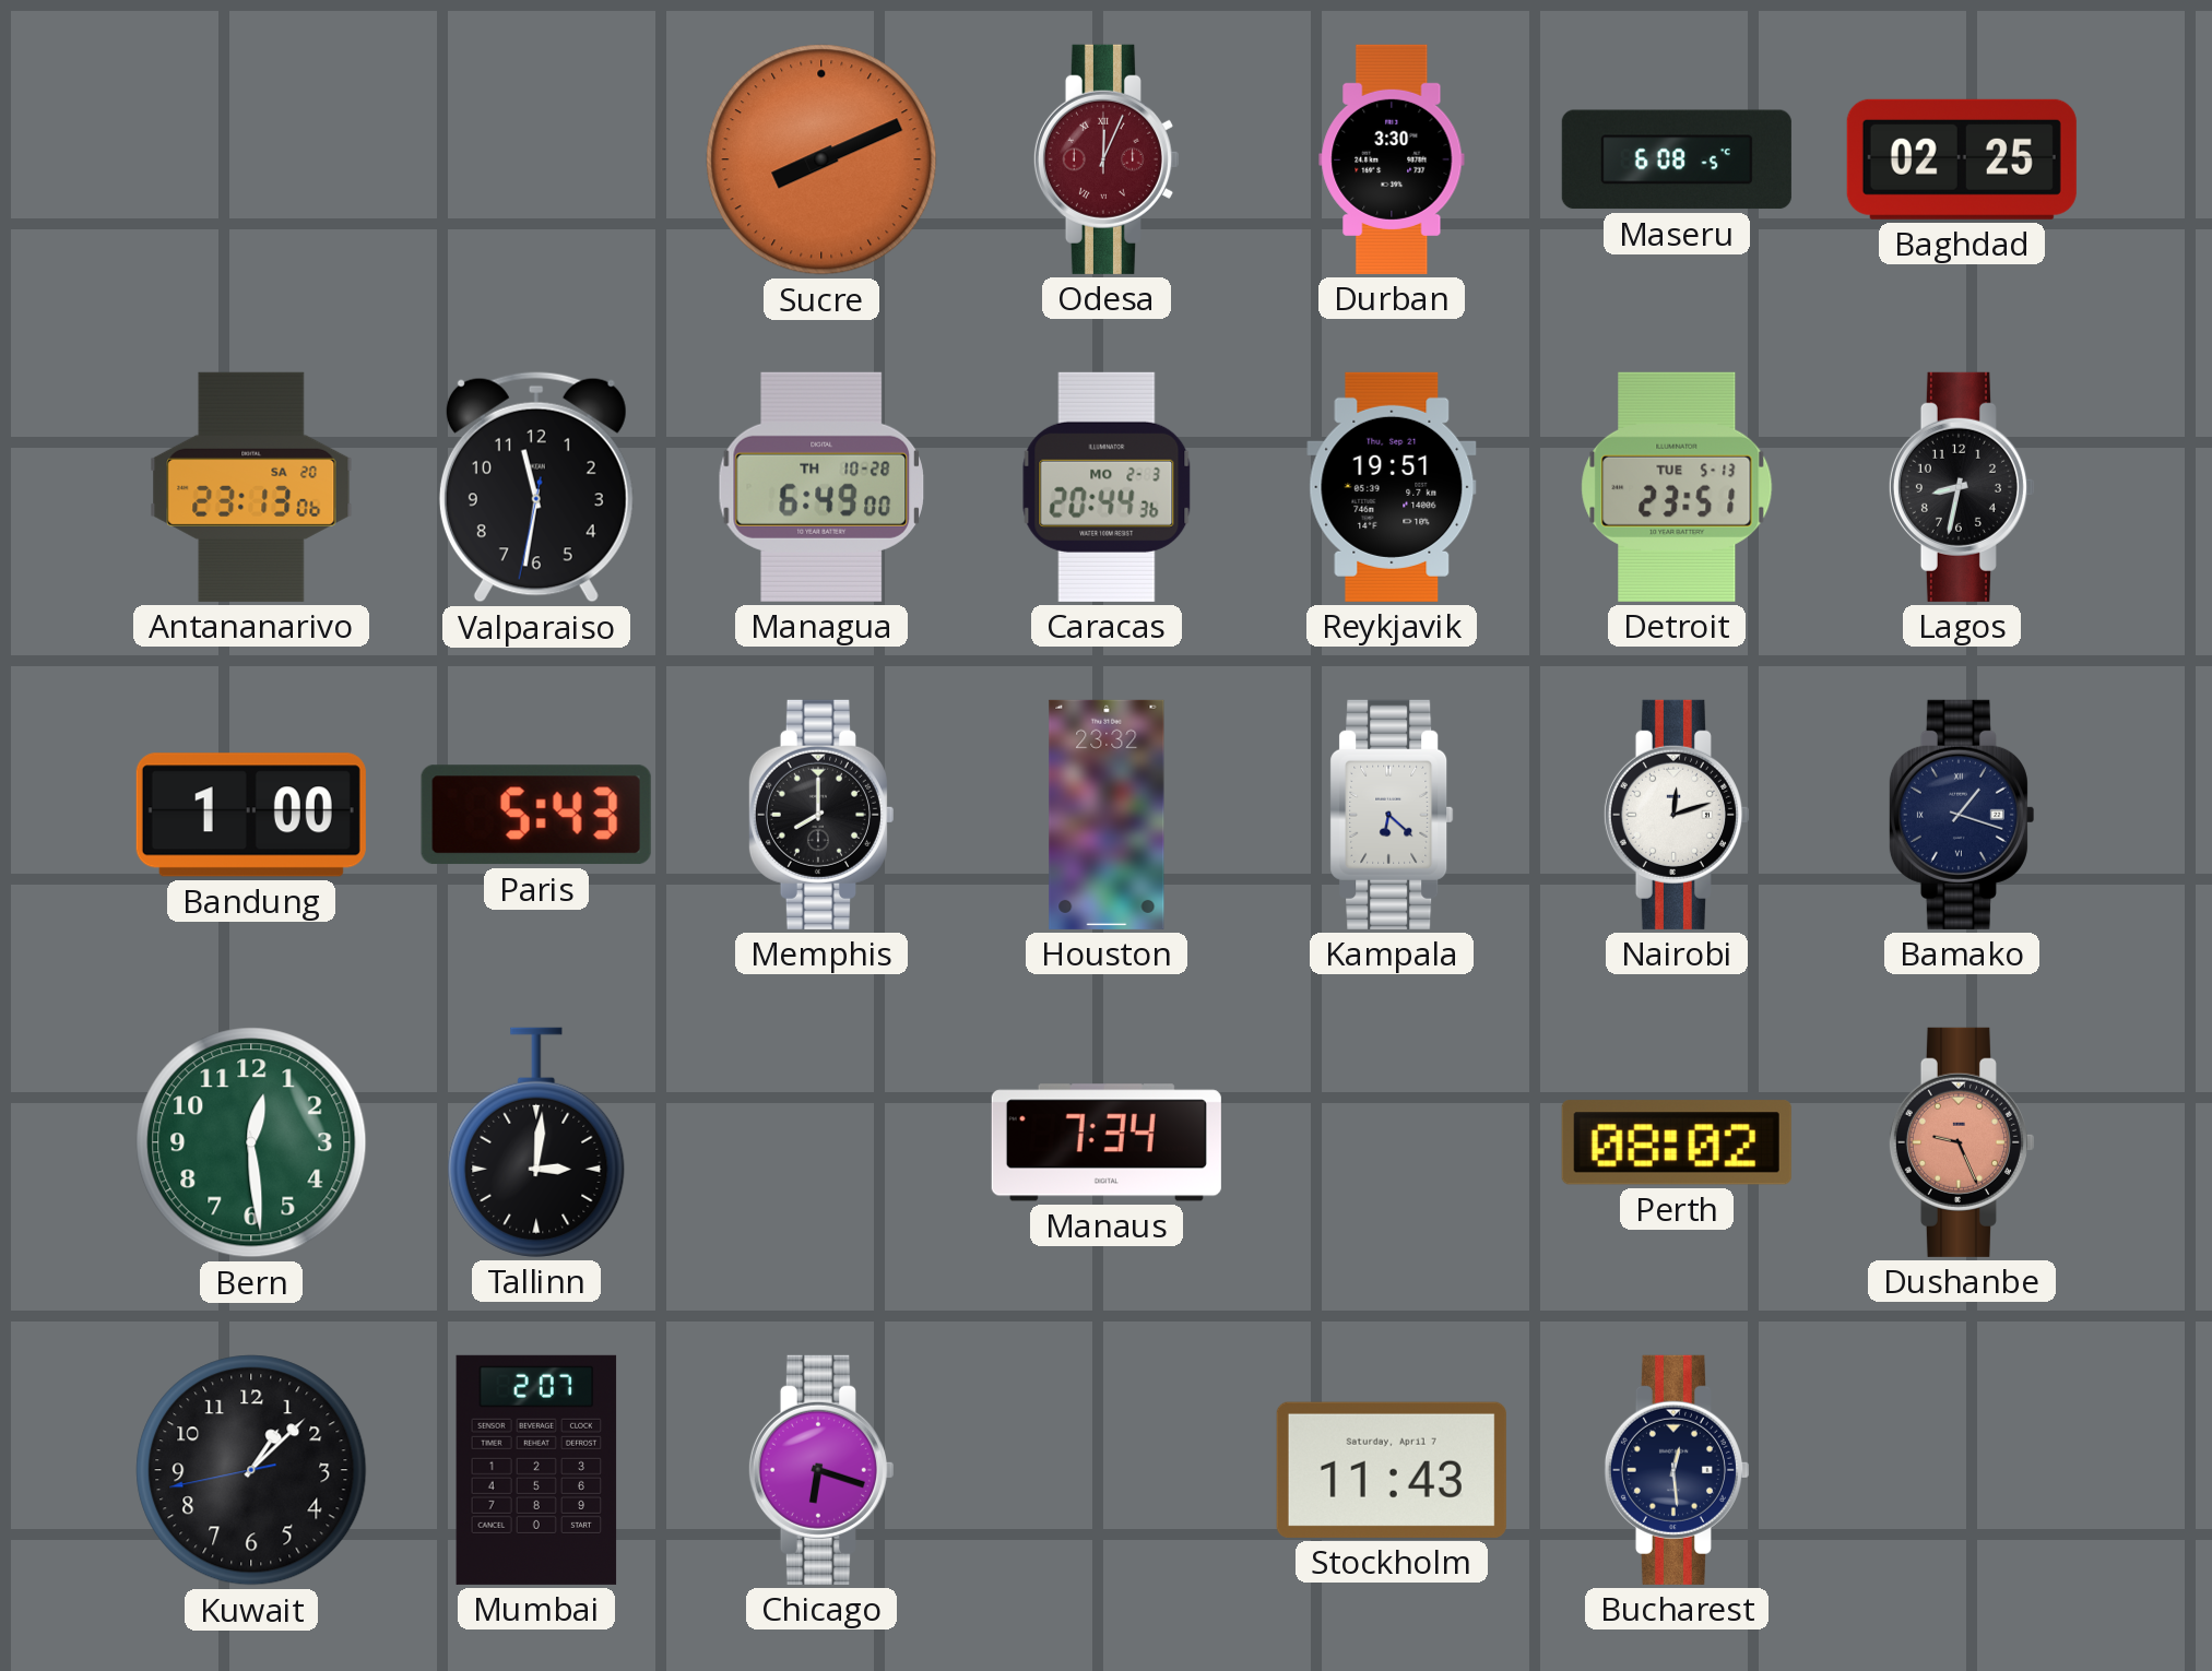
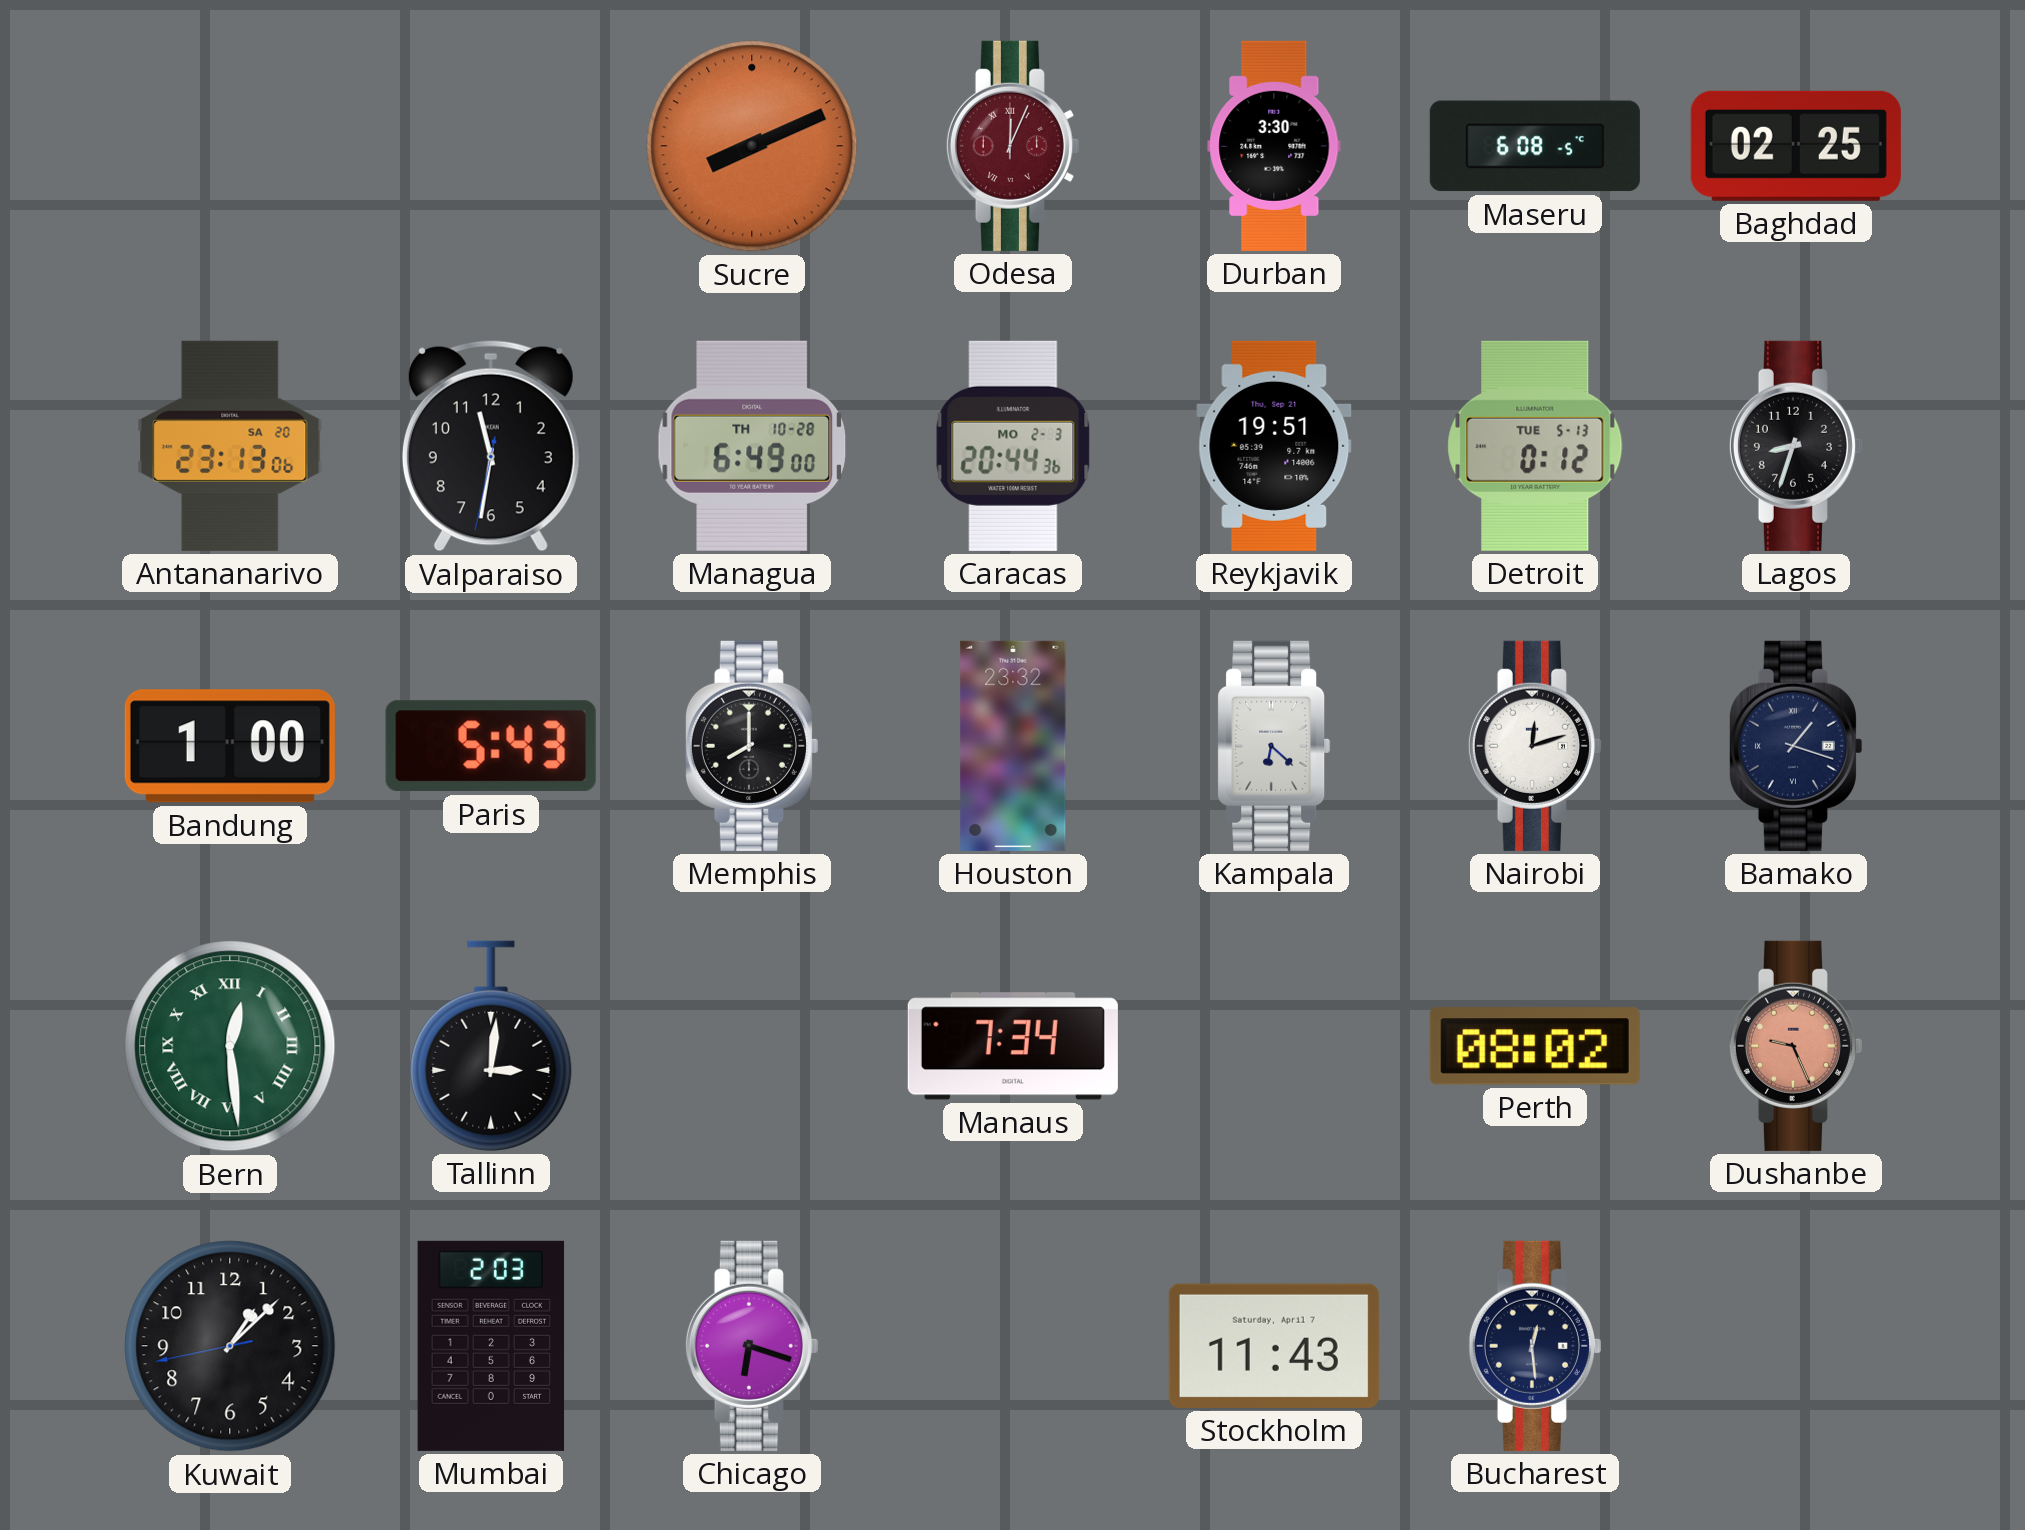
Detroit: 23:51 -> 0:12 (1535, 446)
Lagos: 8:32 -> 8:33 (1795, 446)
Bern numerals: Arabic -> Roman (230, 1046)
Mumbai: 2:07 -> 2:03 (491, 1346)
